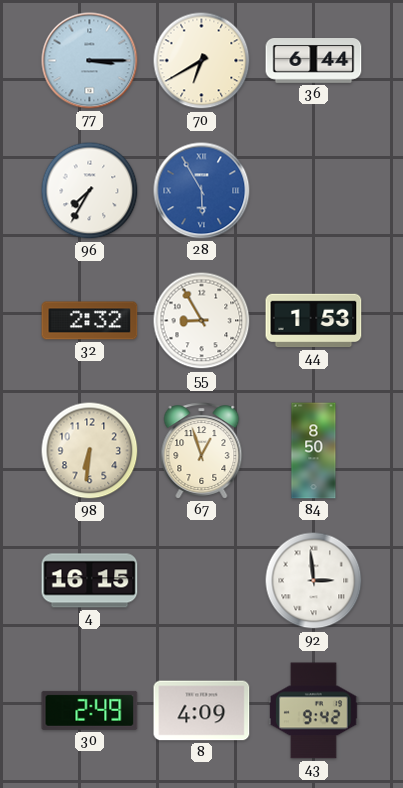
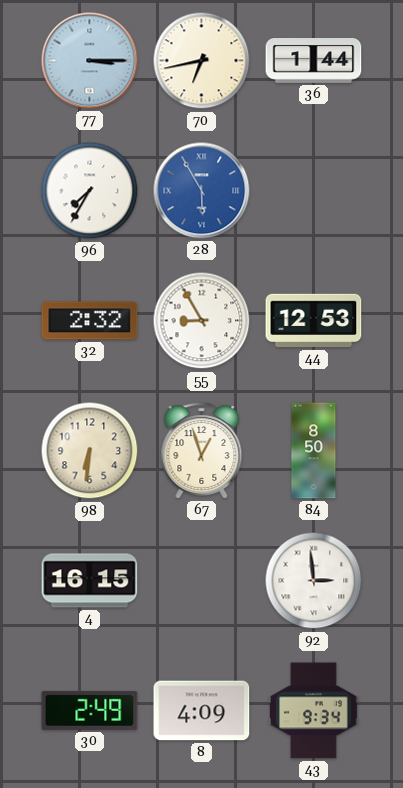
70: 6:40 -> 6:43 (202, 61)
36: 6:44 -> 1:44 (314, 61)
44: 1:53 -> 12:53 (314, 321)
43: 9:42 -> 9:34 (314, 711)
